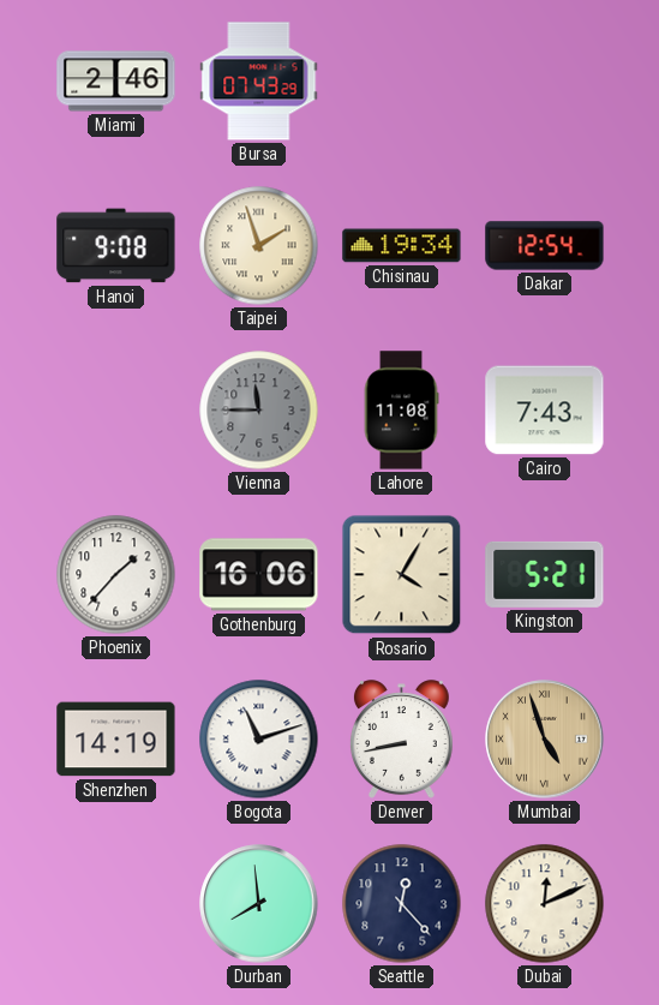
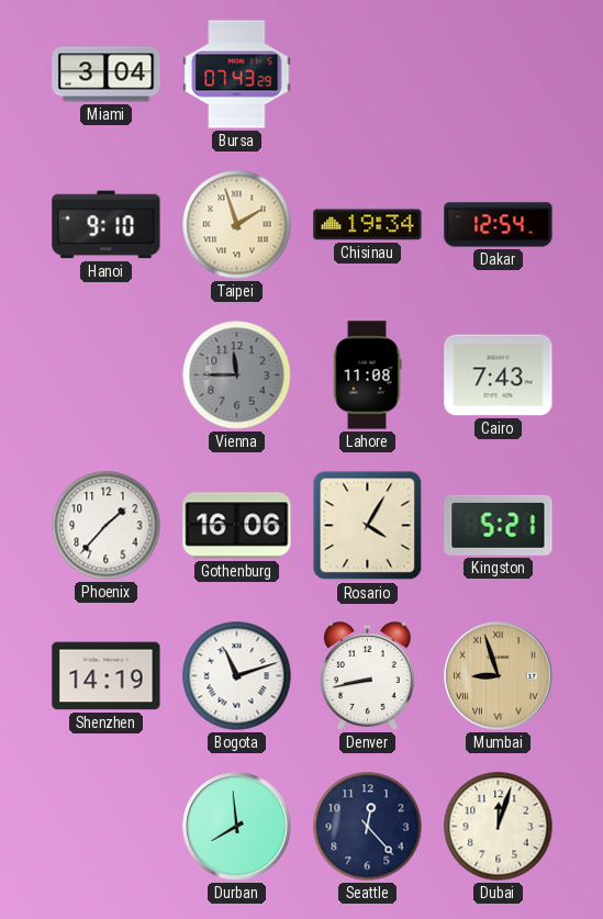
Miami: 2:46 -> 3:04 (107, 75)
Hanoi: 9:08 -> 9:10 (107, 225)
Mumbai: 4:57 -> 8:57 (499, 676)
Dubai: 12:11 -> 12:03 (499, 827)
